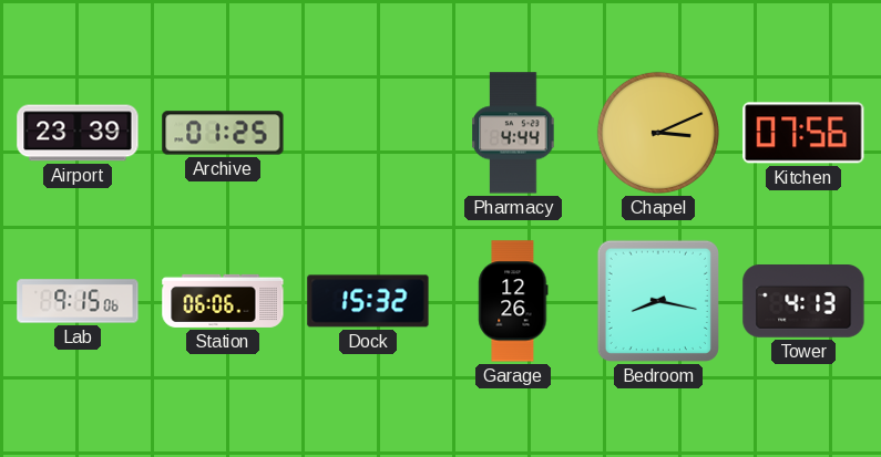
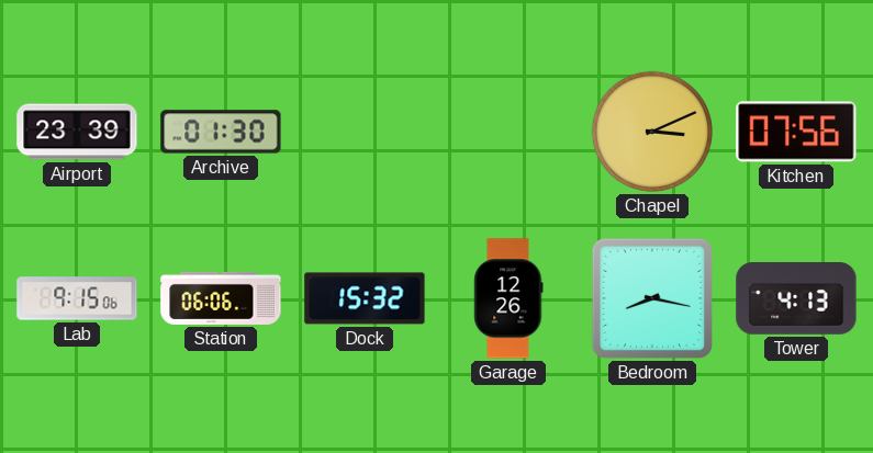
Archive: 01:25 -> 01:30 (221, 132)
Pharmacy: 4:44 -> none (513, 133)
